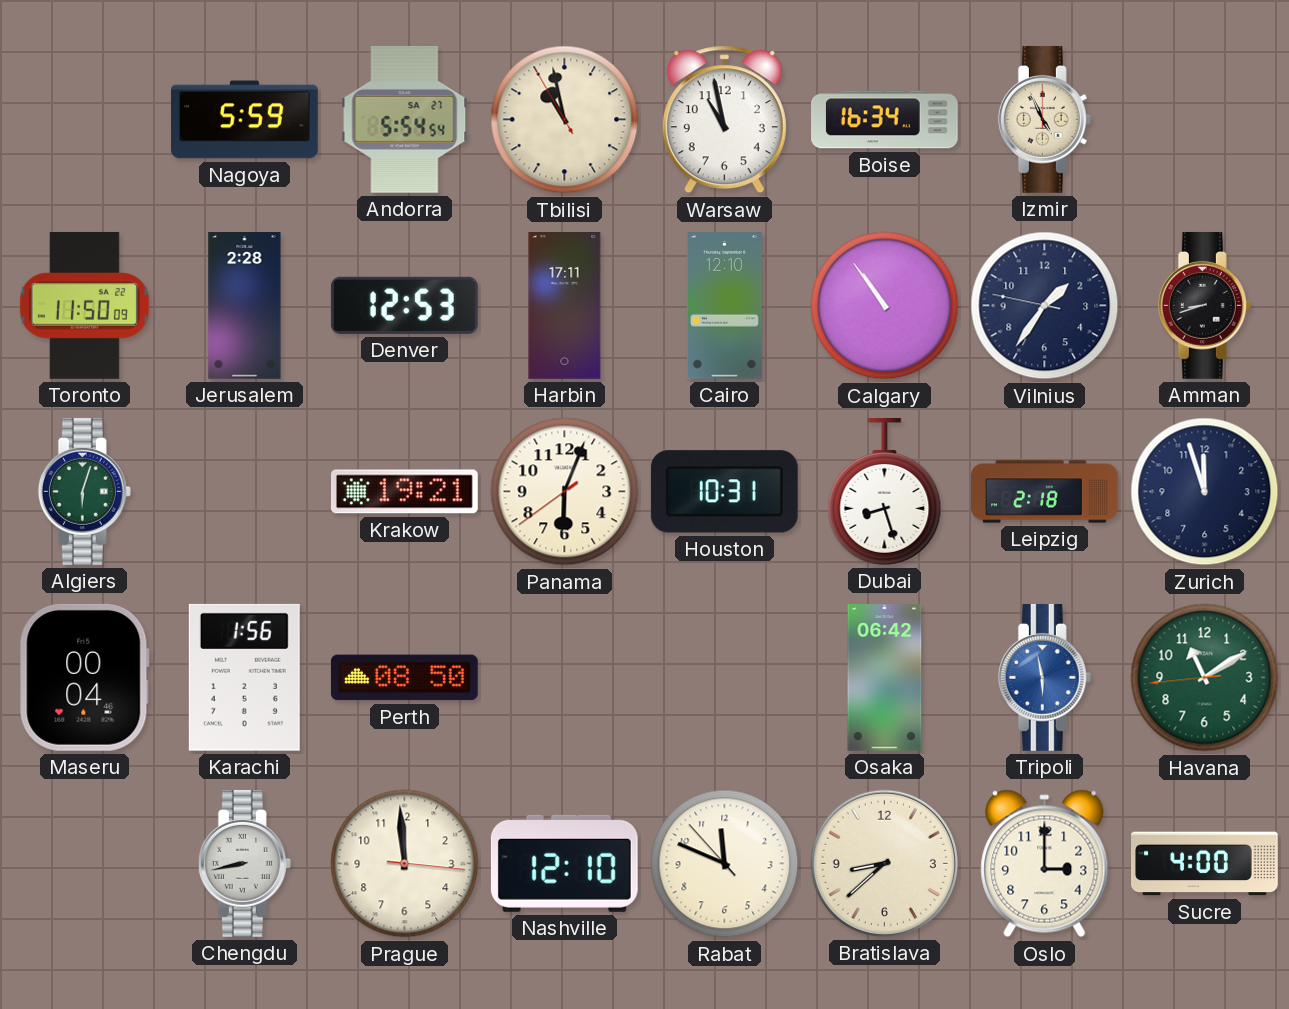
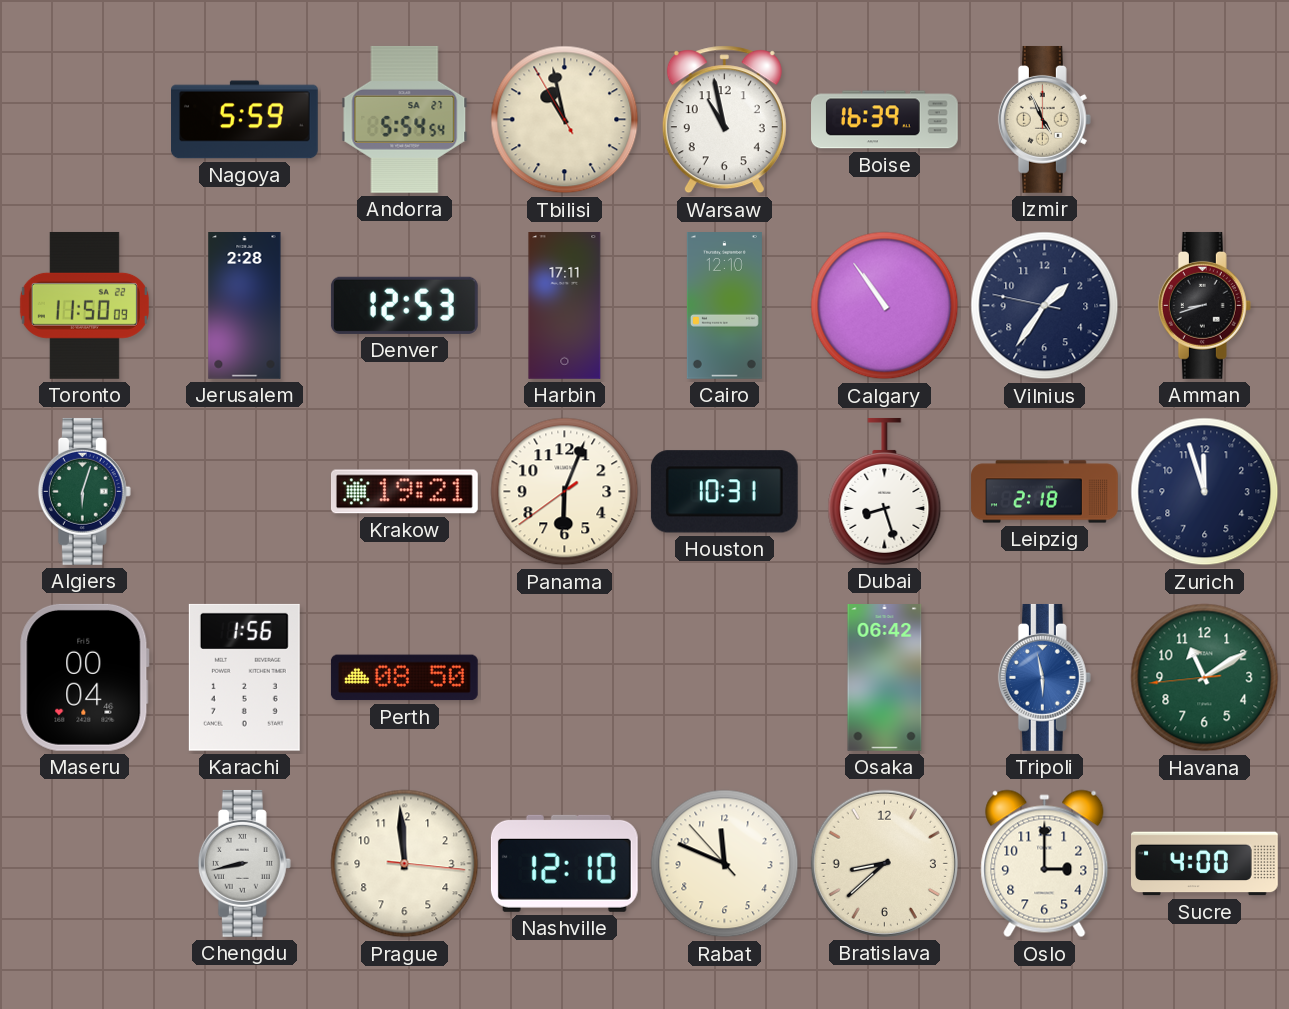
Boise: 16:34 -> 16:39 (885, 120)
